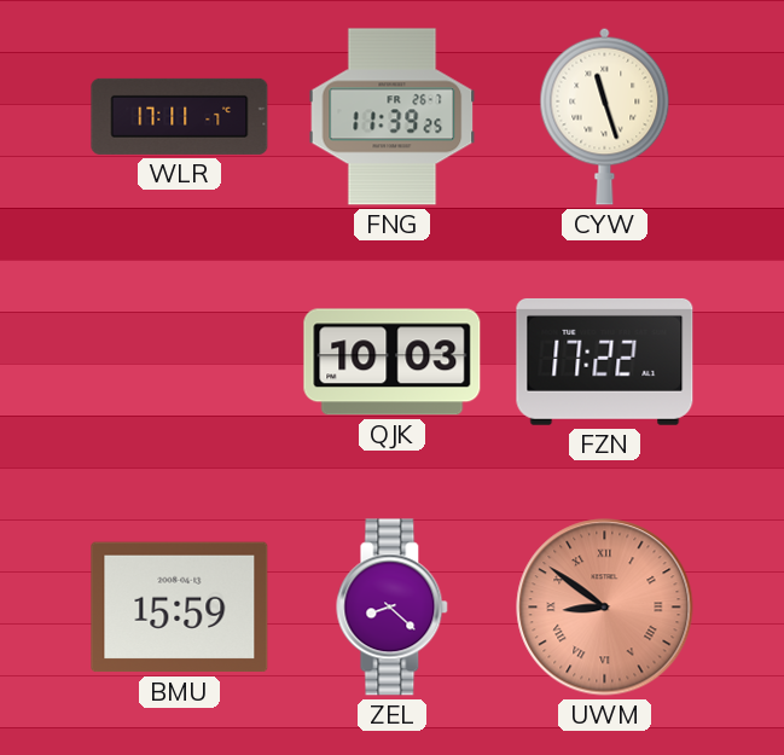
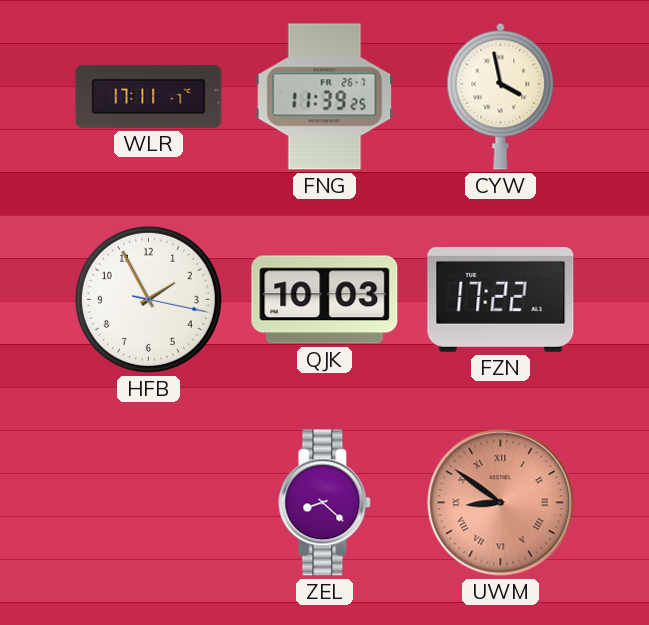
CYW: 11:27 -> 3:58 (501, 96)
HFB: none -> 1:55 (148, 299)
BMU: 15:59 -> none (180, 608)
